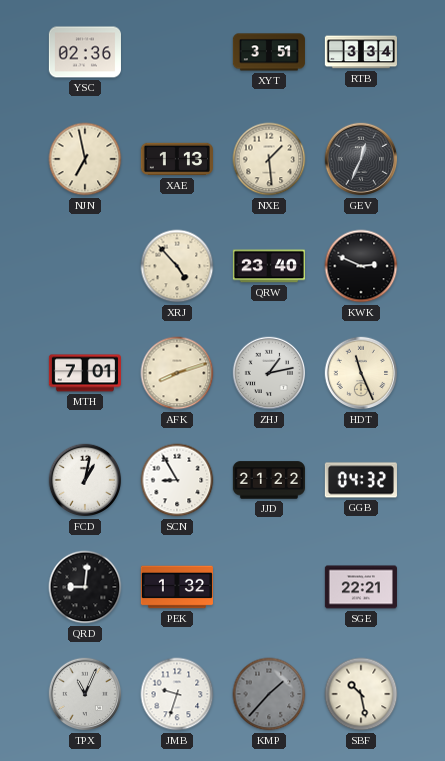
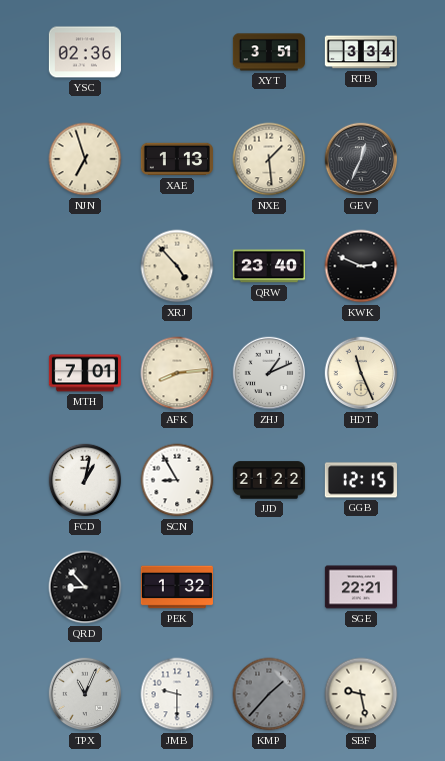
NJN: 6:58 -> 6:57 (85, 159)
AFK: 8:12 -> 8:14 (177, 373)
ZHJ: 1:13 -> 1:11 (269, 373)
GGB: 04:32 -> 12:15 (361, 480)
QRD: 9:01 -> 8:53 (85, 587)
JMB: 9:33 -> 9:30 (177, 694)
SBF: 10:28 -> 9:28 (361, 694)
